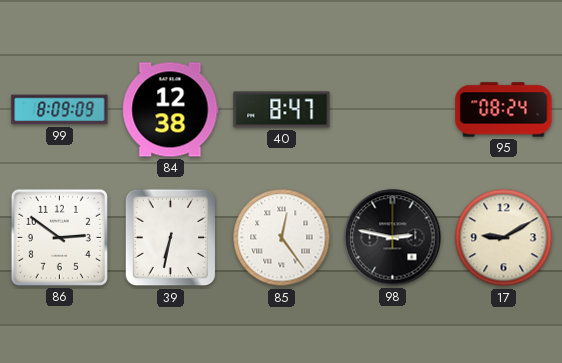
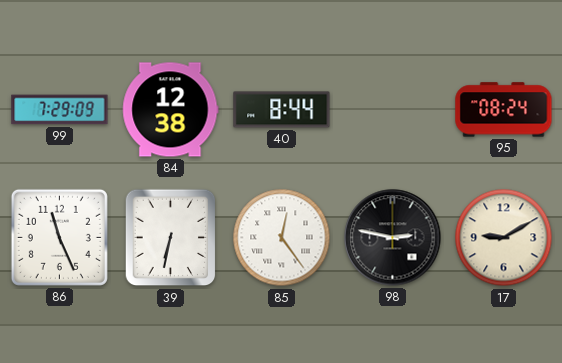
99: 8:09 -> 7:29 (60, 110)
40: 8:47 -> 8:44 (282, 110)
86: 2:51 -> 11:26 (59, 237)
